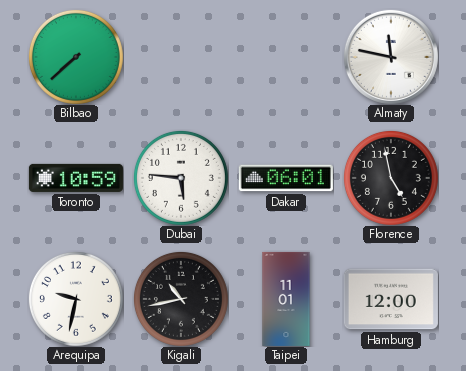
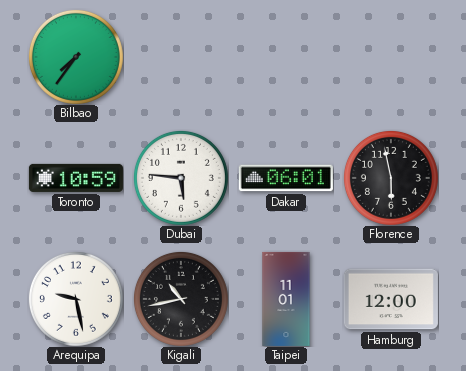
Bilbao: 7:38 -> 7:36 (76, 57)
Almaty: 11:47 -> none (391, 57)
Florence: 4:58 -> 5:58 (391, 178)
Arequipa: 9:32 -> 9:28 (76, 299)
